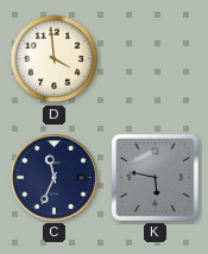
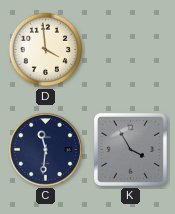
C: 11:34 -> 11:31 (46, 150)
K: 5:47 -> 3:55 (130, 149)
